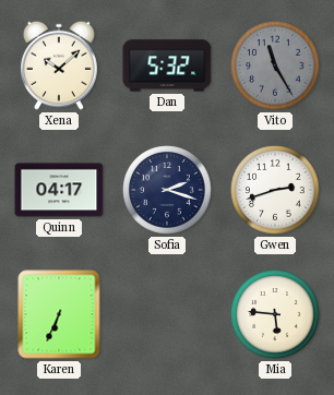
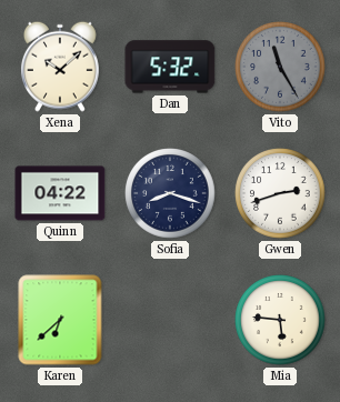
Quinn: 04:17 -> 04:22 (60, 193)
Sofia: 2:18 -> 8:18 (170, 193)
Karen: 6:34 -> 6:38 (60, 320)
